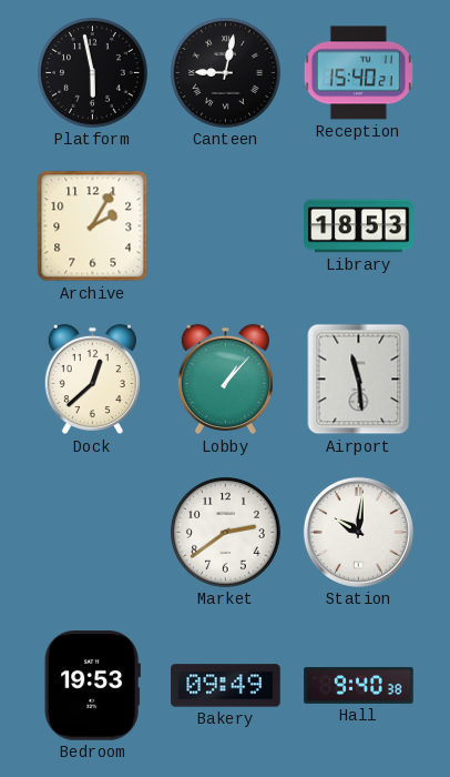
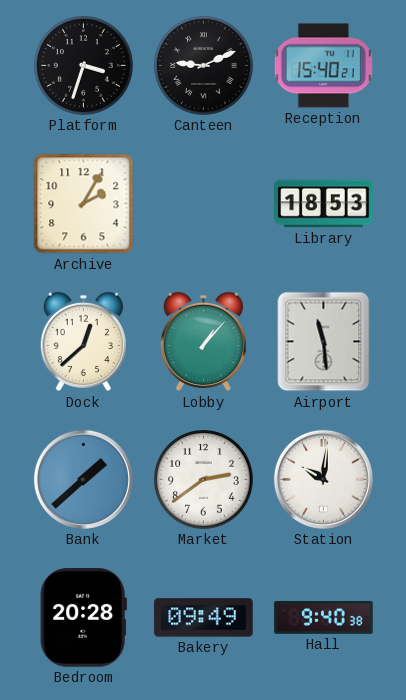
Platform: 5:58 -> 3:33 (84, 66)
Canteen: 9:02 -> 9:11 (204, 66)
Bank: none -> 1:38 (83, 479)
Bedroom: 19:53 -> 20:28 (83, 618)
